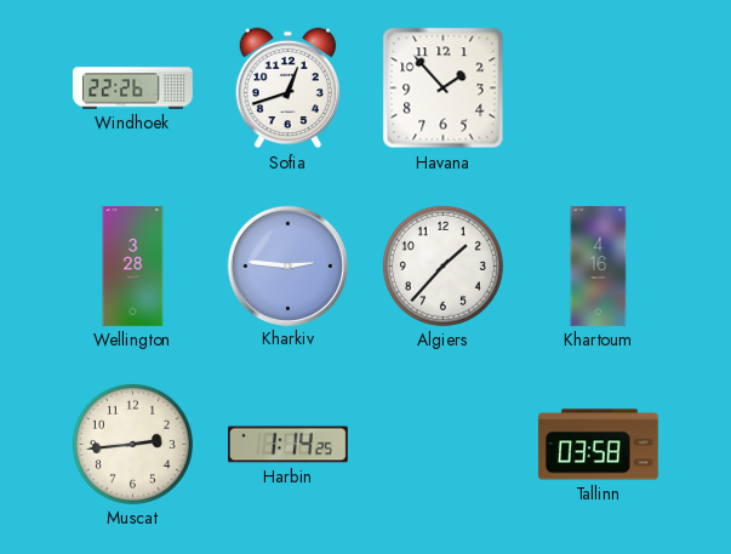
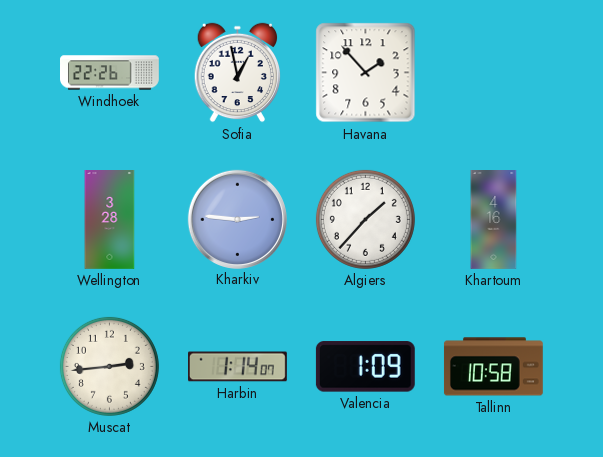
Sofia: 12:42 -> 12:58 (237, 73)
Harbin: 1:14:25 -> 1:14:07 (238, 367)
Valencia: none -> 1:09 (365, 367)
Tallinn: 03:58 -> 10:58 (493, 367)
